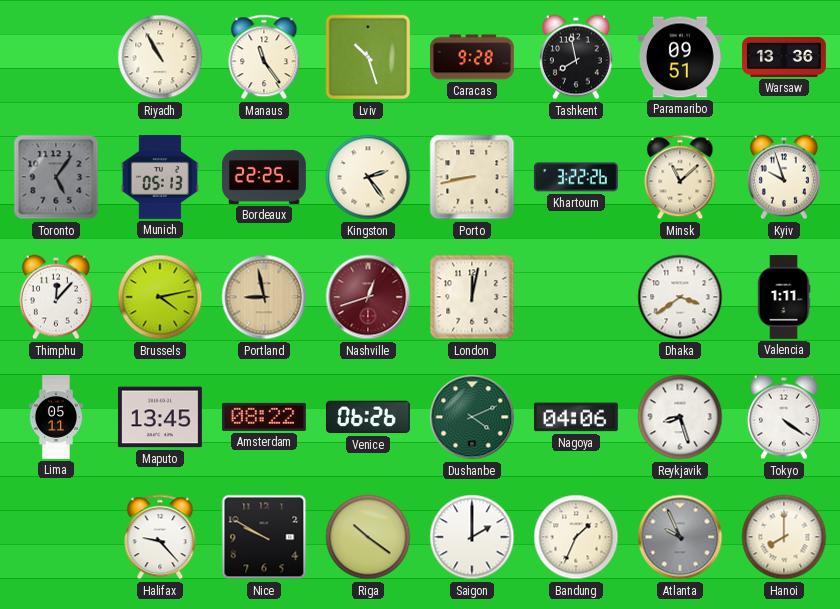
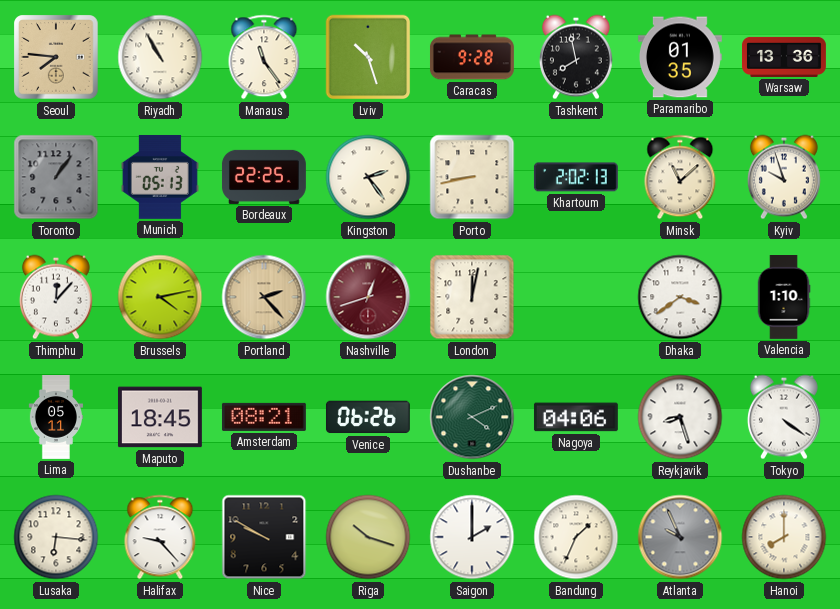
Seoul: none -> 7:46 (56, 57)
Paramaribo: 09:51 -> 01:35 (680, 57)
Toronto: 5:06 -> 1:06 (56, 177)
Khartoum: 3:22 -> 2:02 (576, 177)
Portland: 8:58 -> 2:23 (264, 297)
Valencia: 1:11 -> 1:10 (784, 298)
Maputo: 13:45 -> 18:45 (160, 417)
Amsterdam: 08:22 -> 08:21 (264, 417)
Lusaka: none -> 6:16 (56, 537)
Riga: 10:21 -> 10:18 (368, 537)
